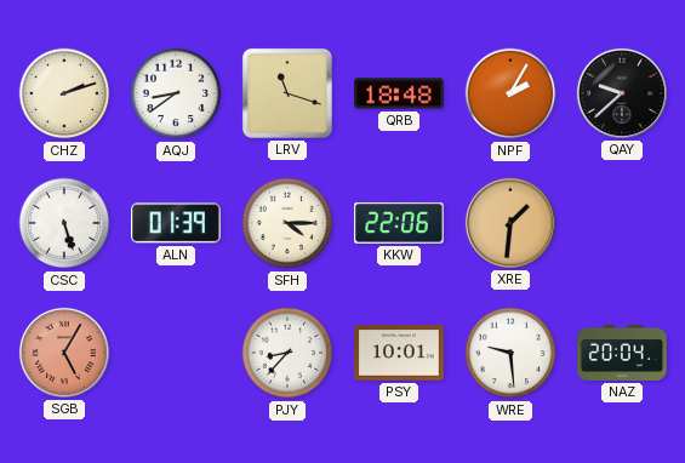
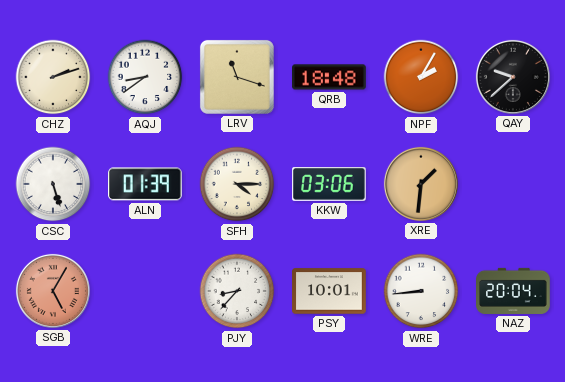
KKW: 22:06 -> 03:06 (329, 185)
WRE: 9:29 -> 8:44 (421, 291)
